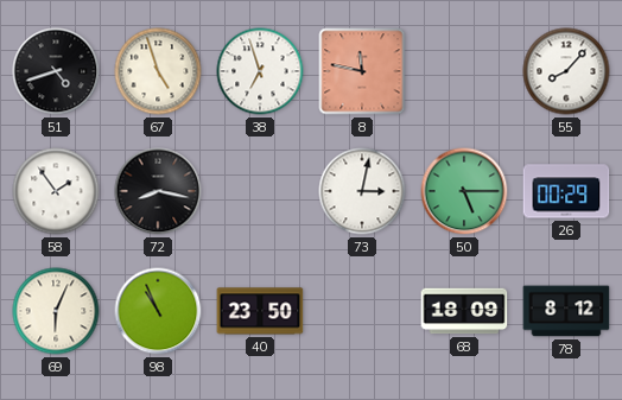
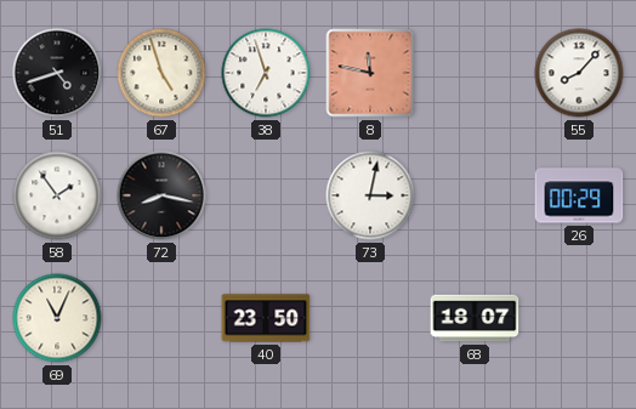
50: 5:15 -> none (464, 191)
69: 6:04 -> 11:04 (57, 318)
98: 10:56 -> none (158, 311)
68: 18:09 -> 18:07 (475, 318)
78: 8:12 -> none (566, 311)
